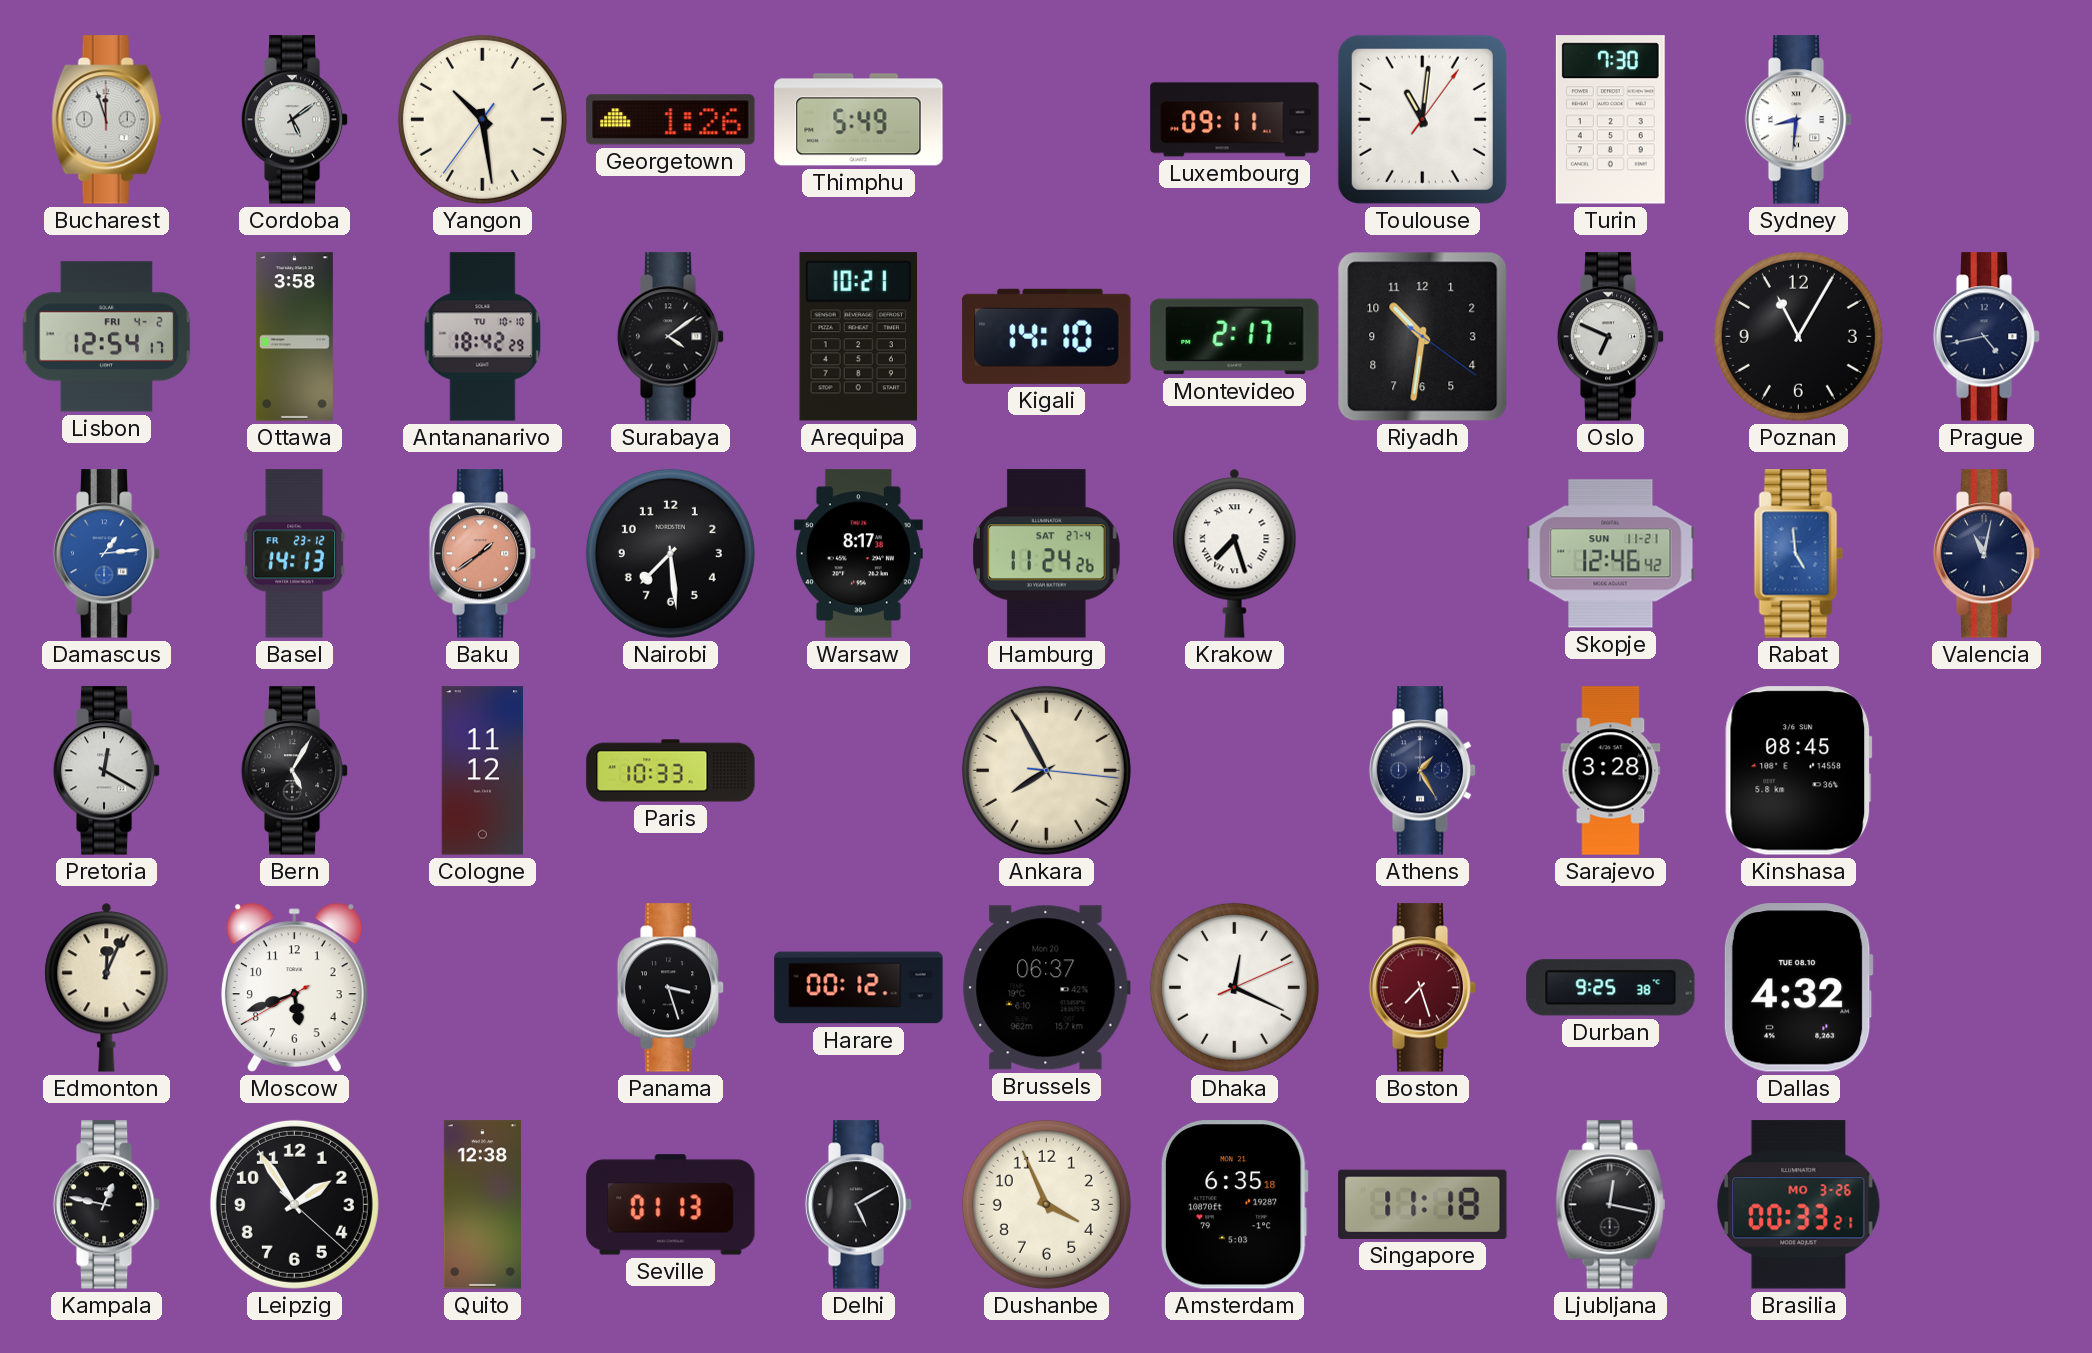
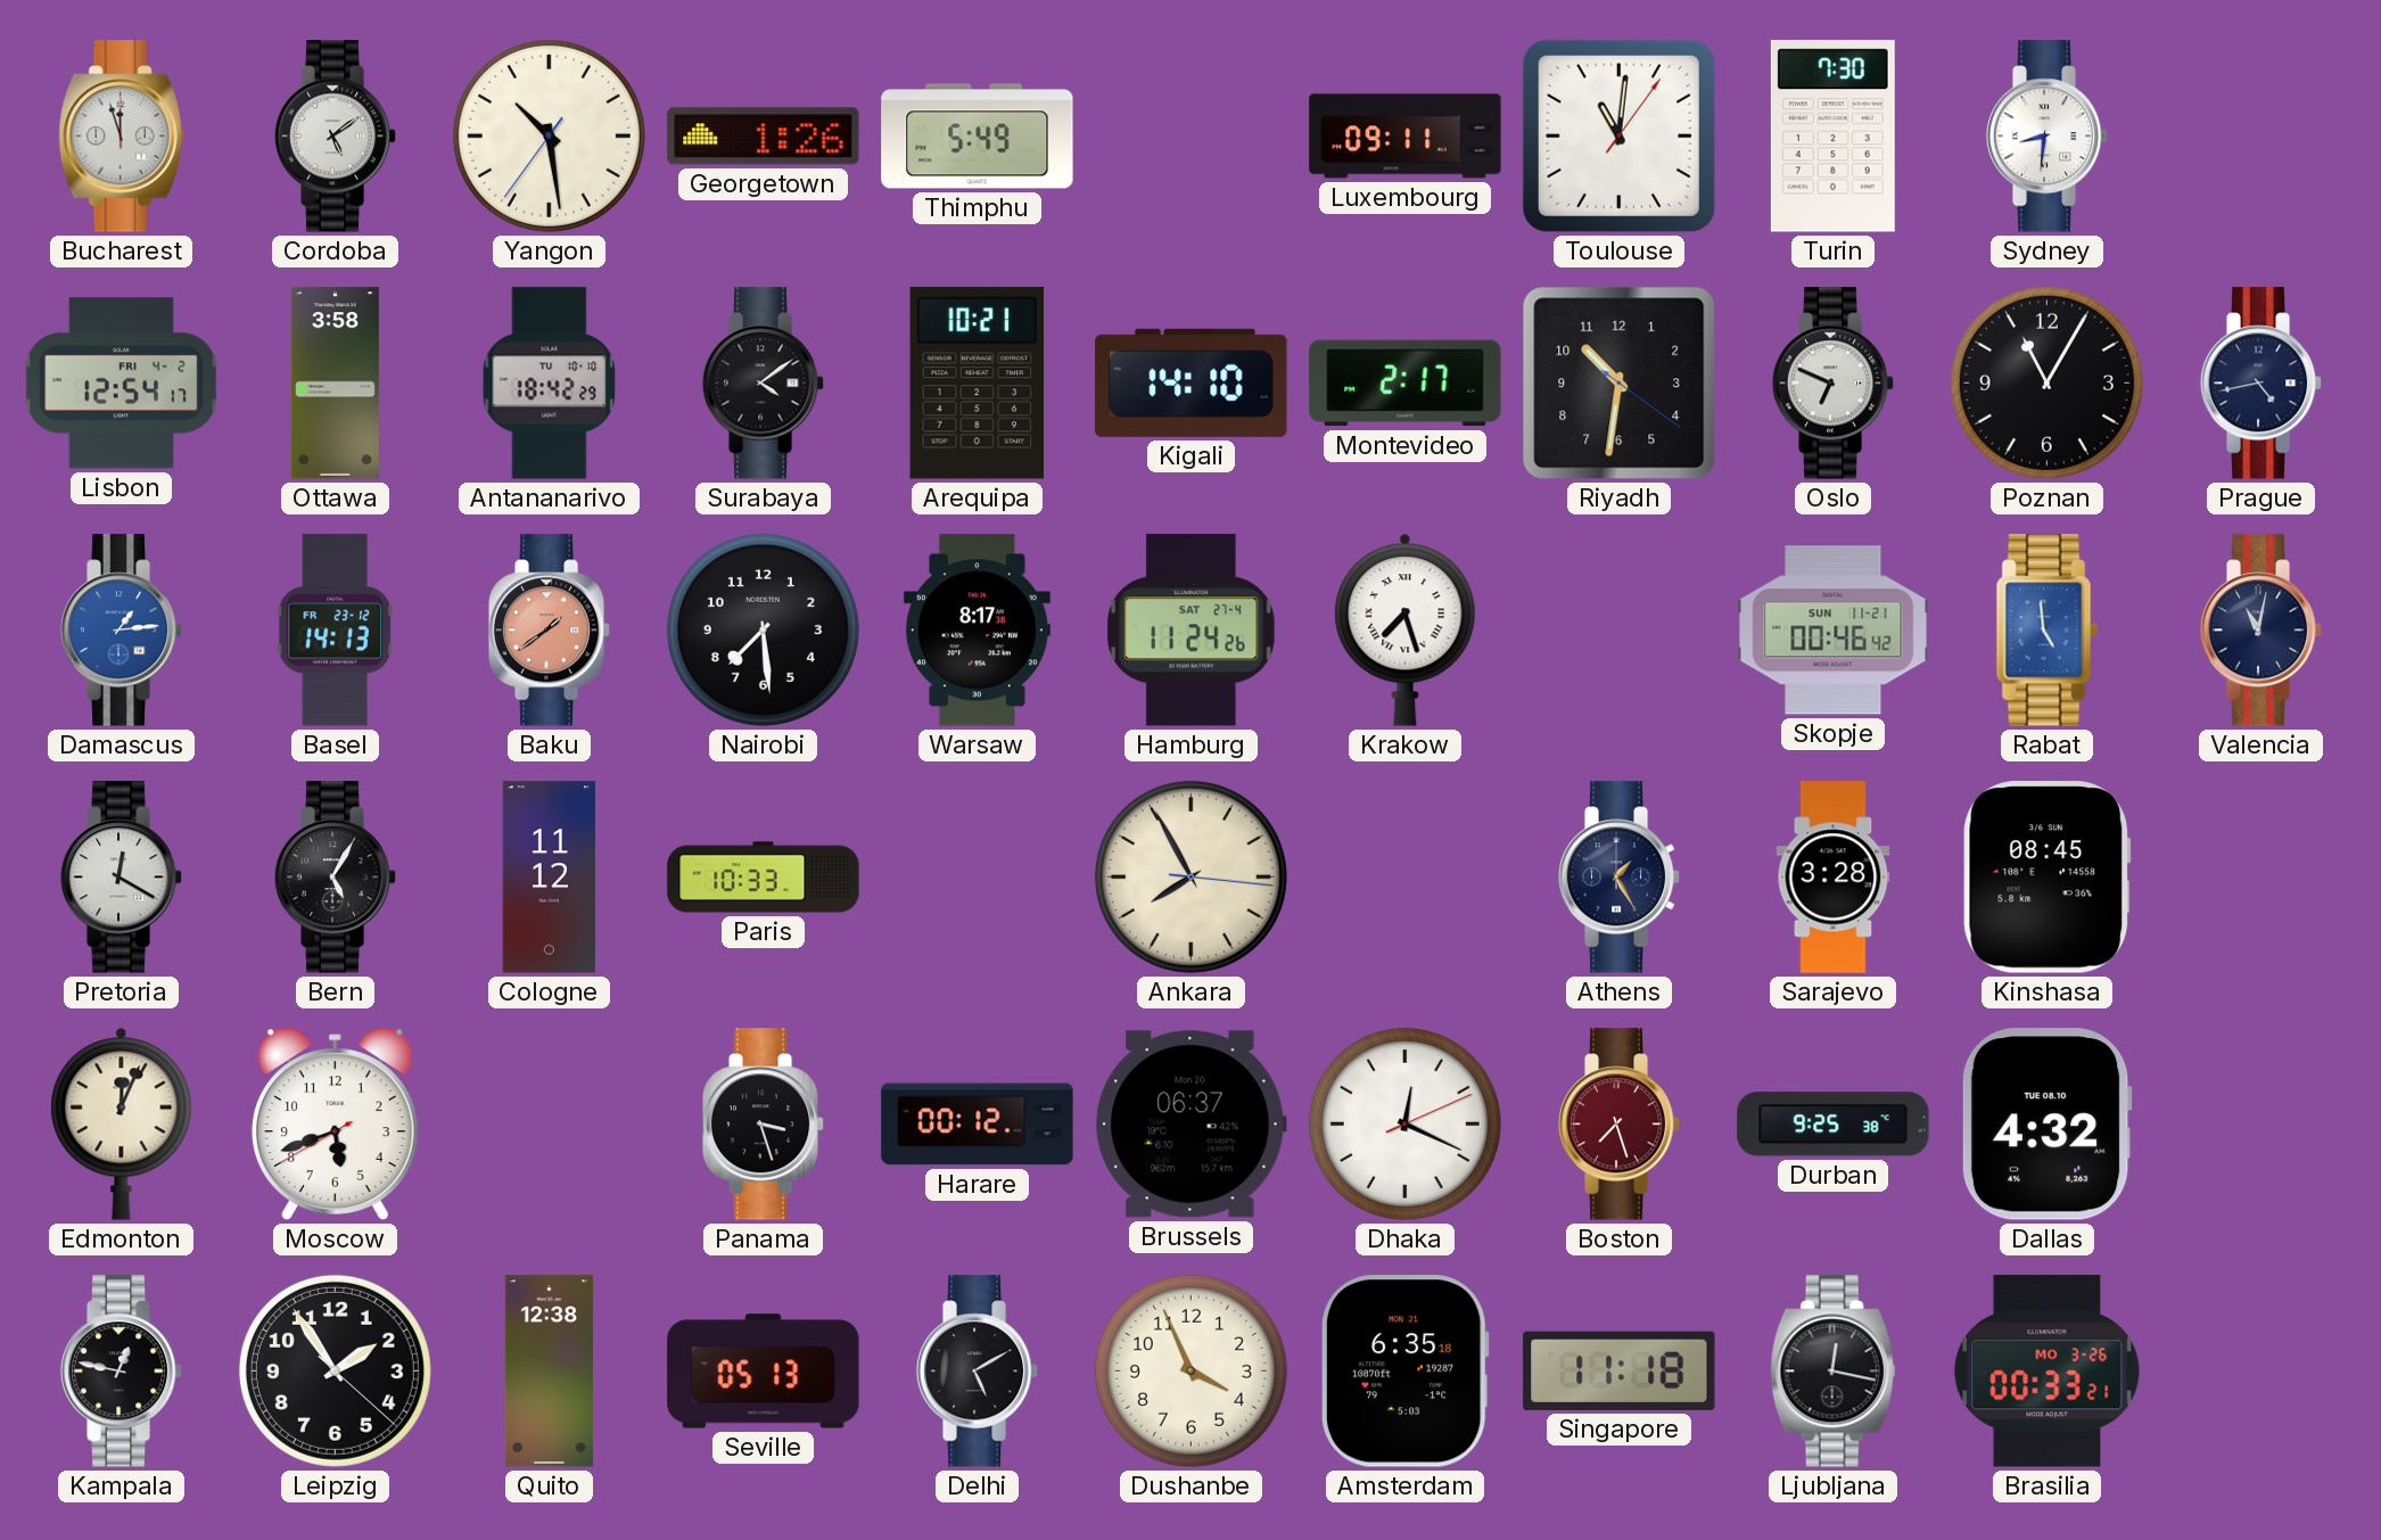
Skopje: 12:46 -> 00:46 (1834, 631)
Seville: 01:13 -> 05:13 (764, 1372)
